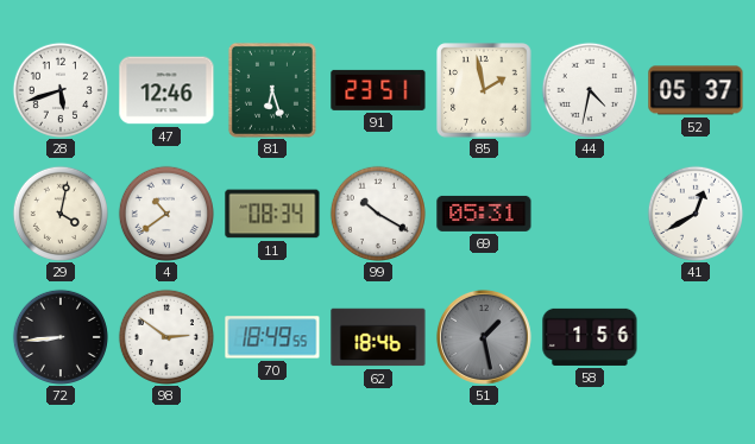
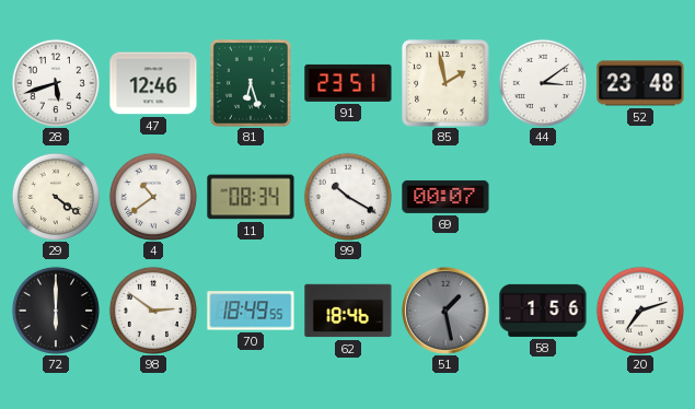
44: 4:32 -> 3:09 (543, 83)
52: 05:37 -> 23:48 (640, 83)
29: 4:02 -> 4:21 (56, 197)
69: 05:31 -> 00:07 (445, 197)
41: 12:40 -> none (696, 214)
72: 8:44 -> 6:00 (56, 311)
20: none -> 7:12 (640, 311)
